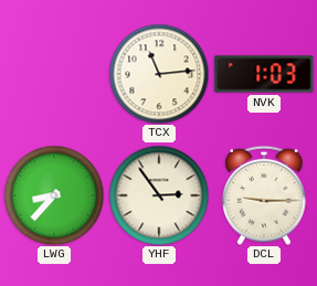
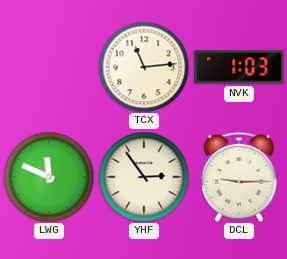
LWG: 8:37 -> 11:49 (49, 177)
